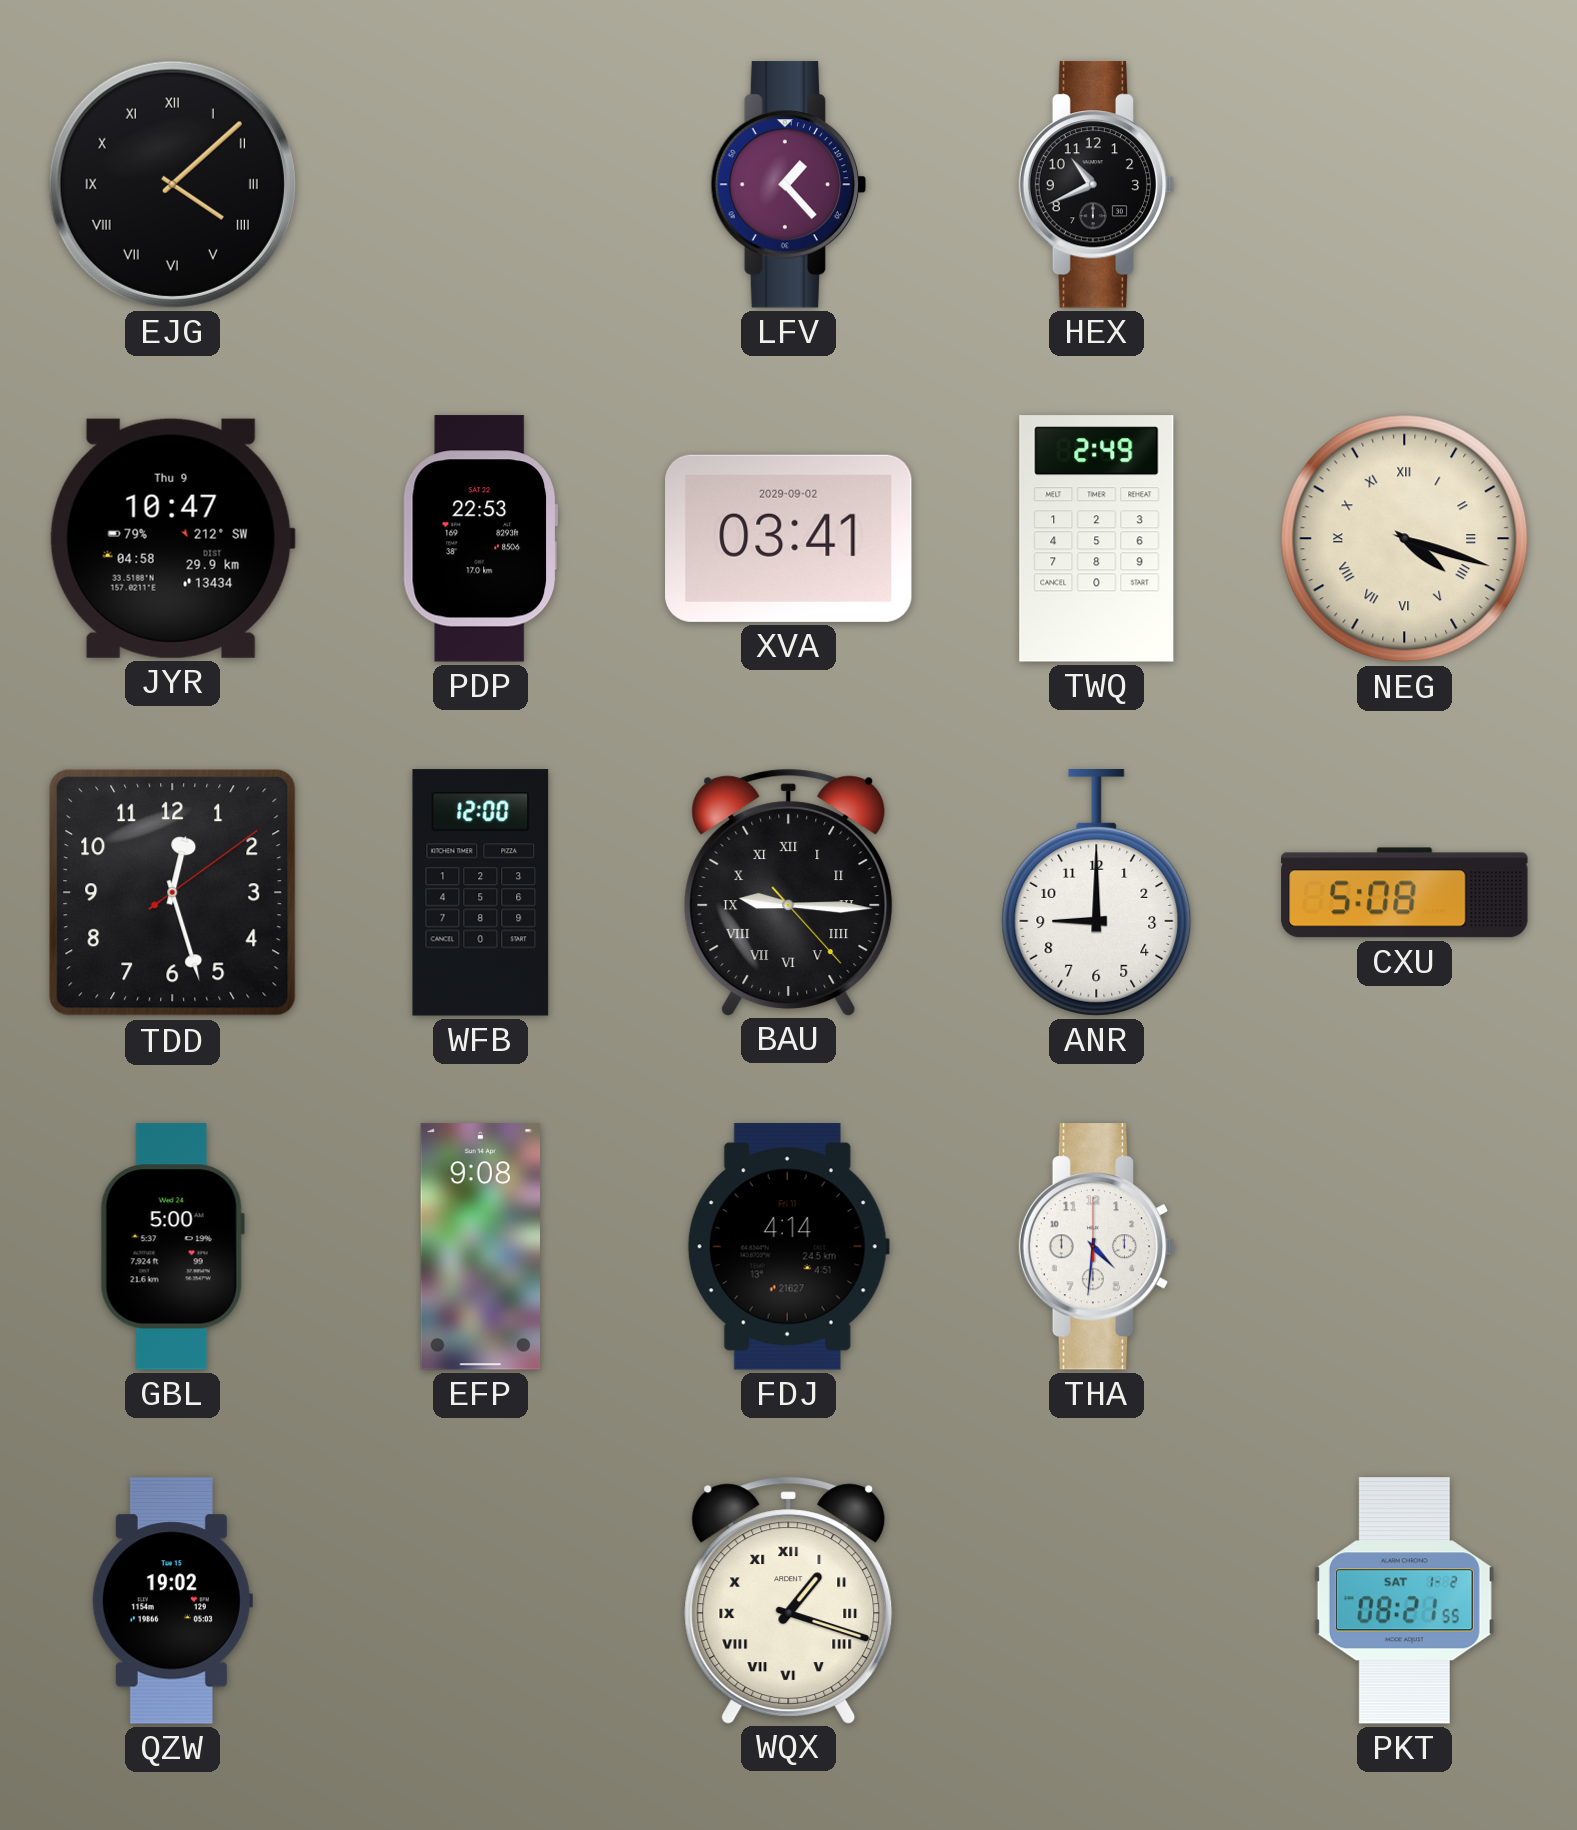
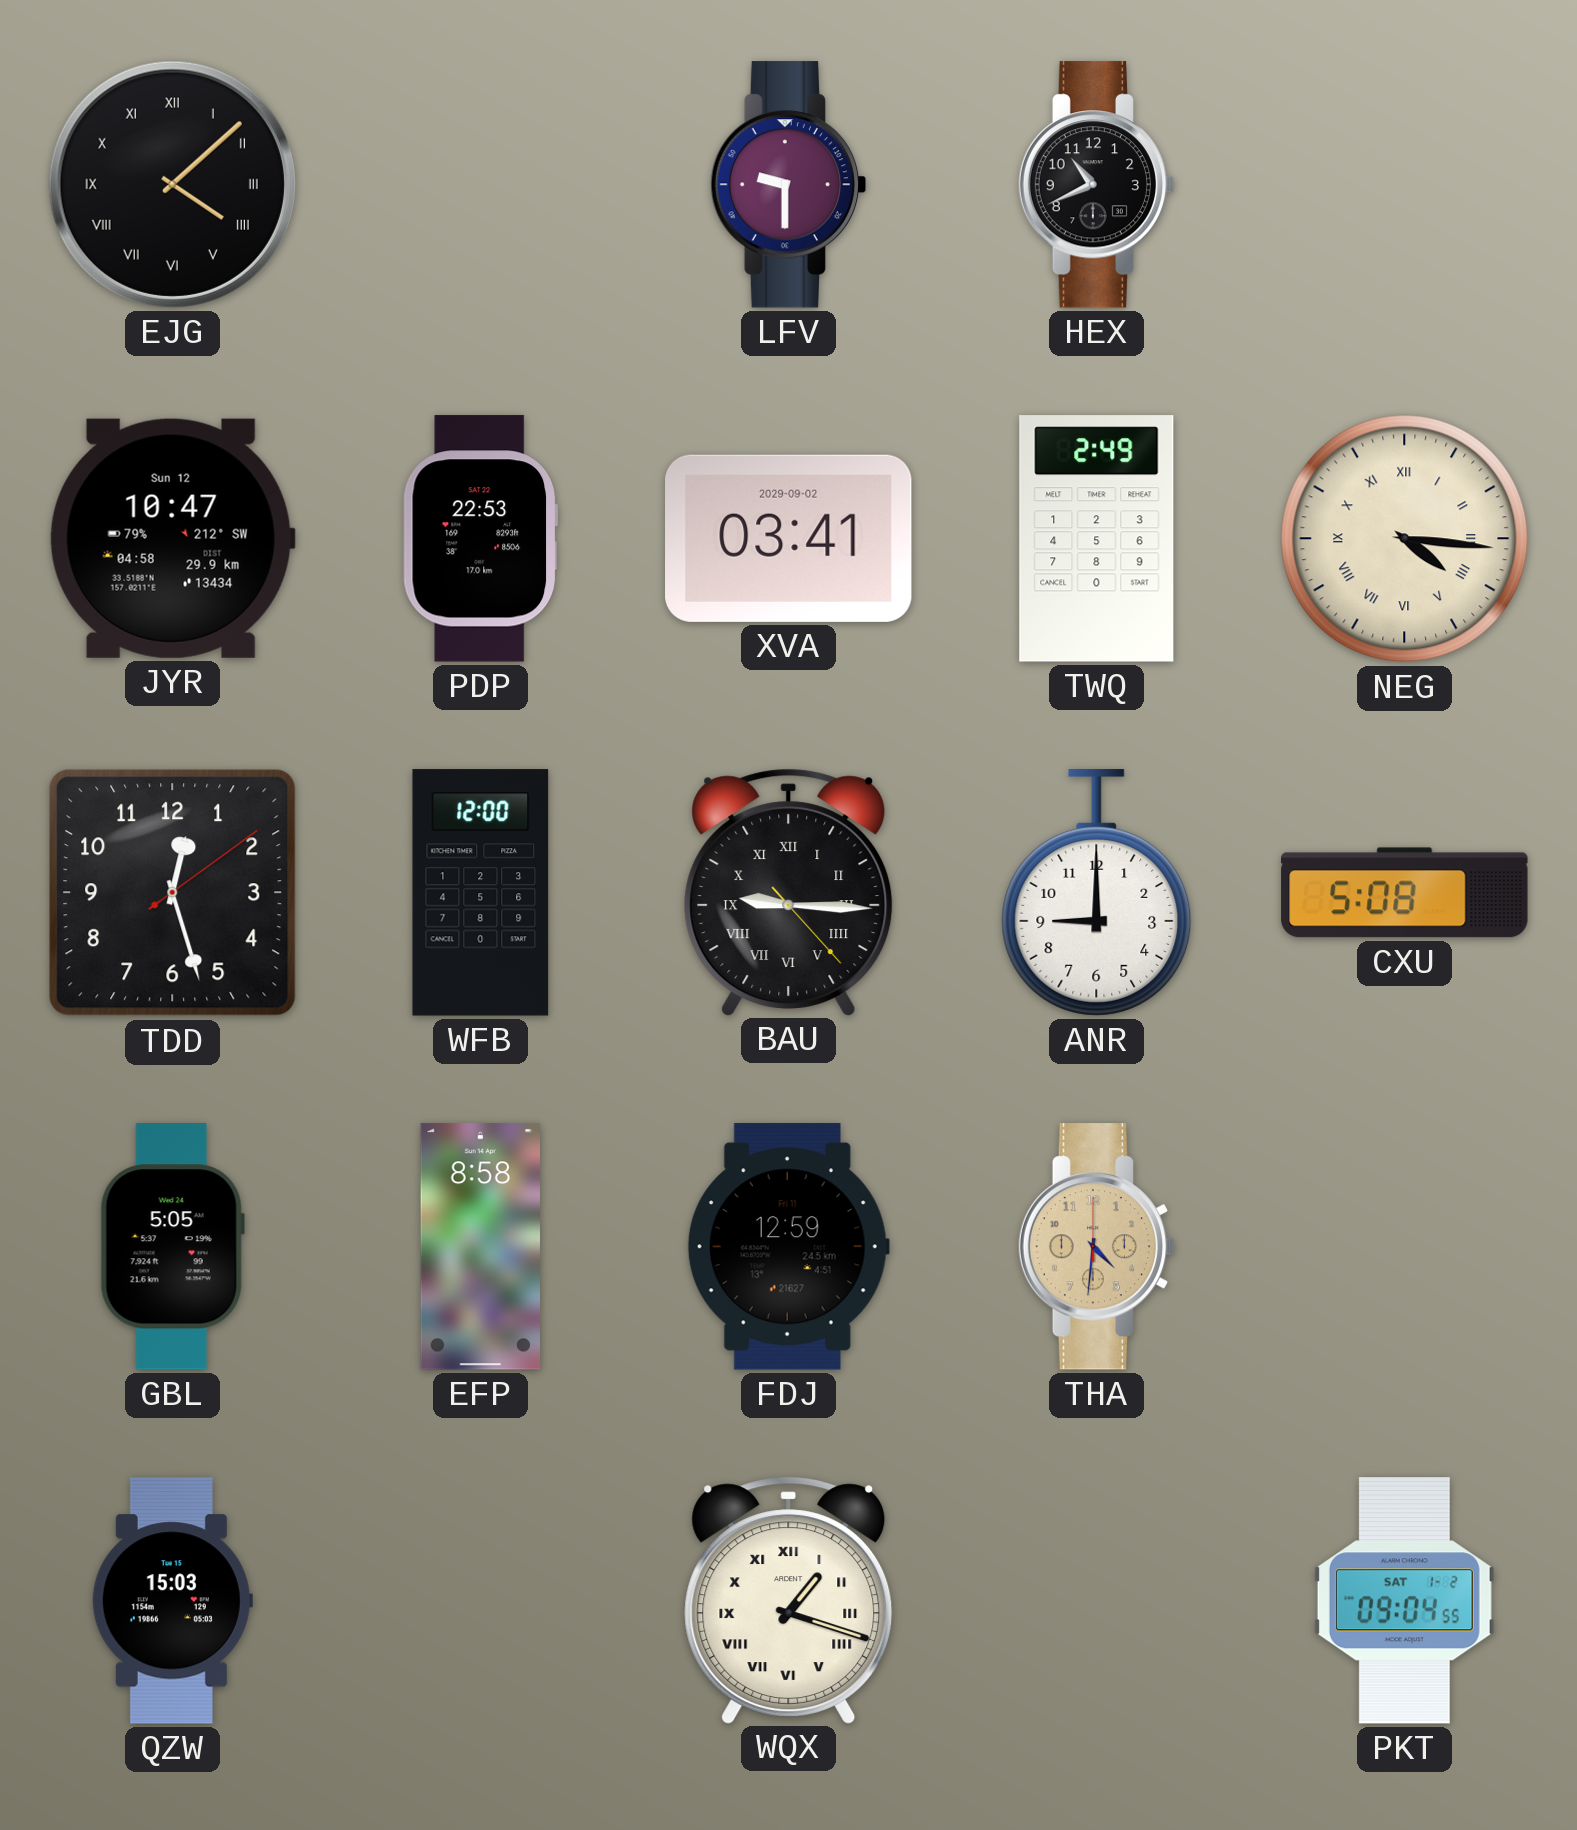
LFV: 1:23 -> 9:30 (789, 185)
JYR date: Thu 9 -> Sun 12 (172, 538)
NEG: 4:18 -> 4:16 (1405, 539)
GBL: 5:00 -> 5:05 (172, 1247)
EFP: 9:08 -> 8:58 (481, 1247)
FDJ: 4:14 -> 12:59 (788, 1247)
THA dial: white -> champagne (1097, 1247)
QZW: 19:02 -> 15:03 (172, 1601)
PKT: 08:21 -> 09:04 (1404, 1601)
